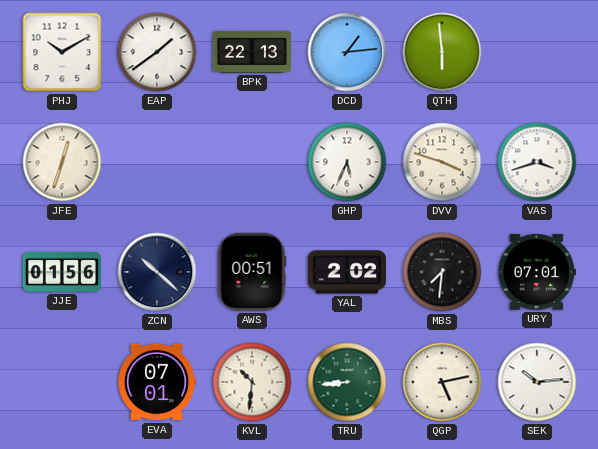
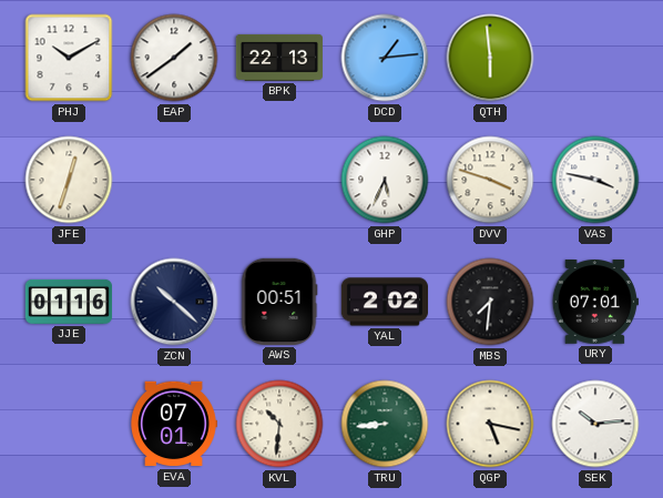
VAS: 3:42 -> 3:47 (595, 180)
JJE: 01:56 -> 01:16 (68, 302)
QGP: 5:13 -> 5:17 (490, 424)
